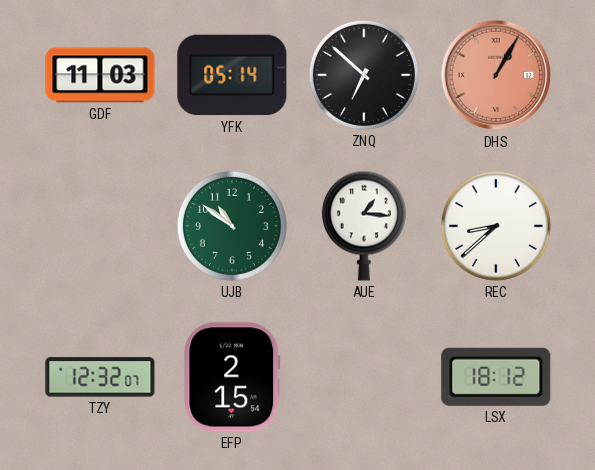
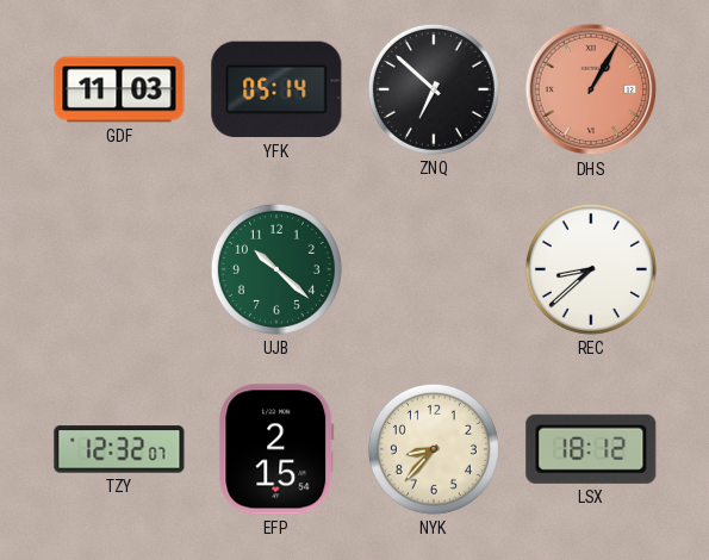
UJB: 10:51 -> 10:22 (276, 269)
AUE: 1:16 -> none (364, 226)
NYK: none -> 8:37 (434, 449)
